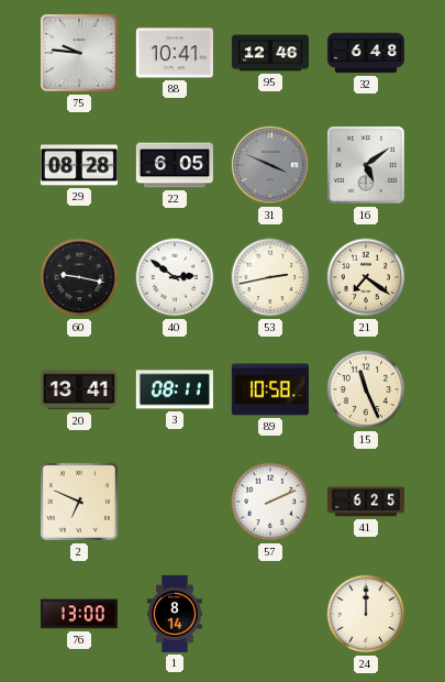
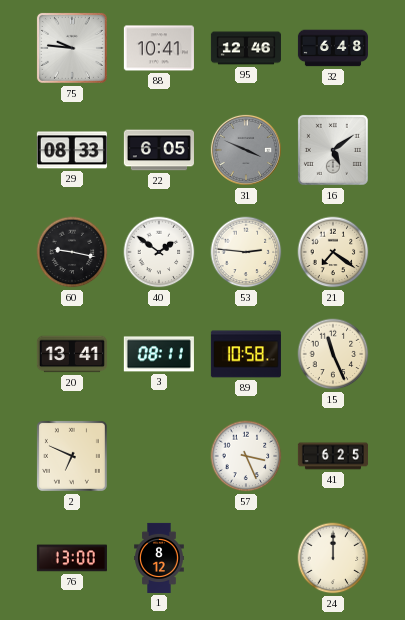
29: 08:28 -> 08:33 (72, 150)
40: 2:51 -> 1:51 (159, 252)
53: 2:43 -> 2:46 (246, 252)
57: 2:11 -> 3:26 (246, 456)
1: 8:14 -> 8:12 (159, 558)
